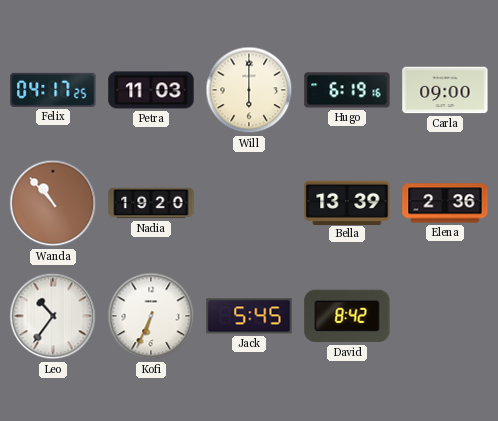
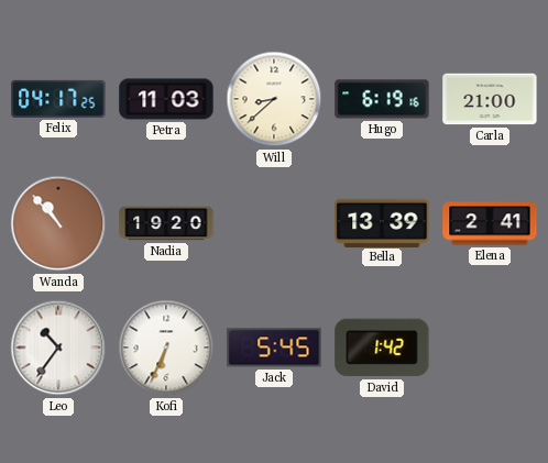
Will: 6:00 -> 8:38 (274, 99)
Carla: 09:00 -> 21:00 (490, 99)
Elena: 2:36 -> 2:41 (490, 223)
David: 8:42 -> 1:42 (382, 348)
